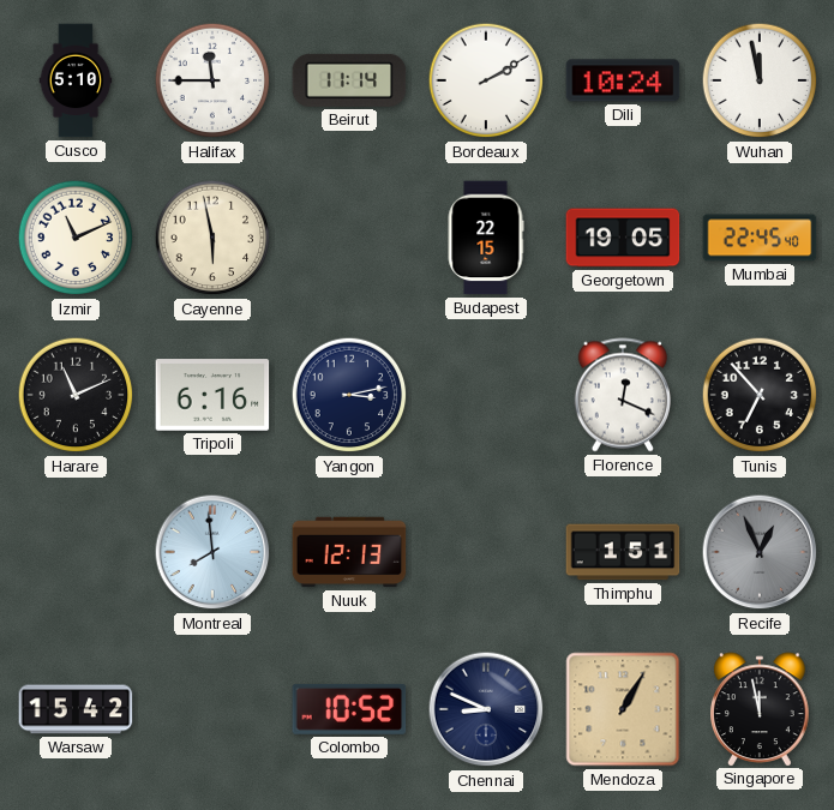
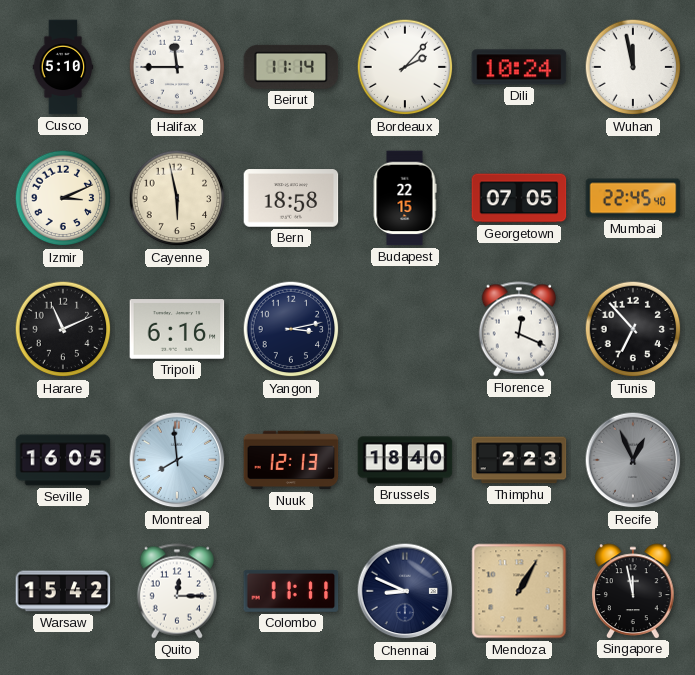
Bordeaux: 2:10 -> 2:07 (405, 67)
Izmir: 11:11 -> 3:11 (63, 198)
Bern: none -> 18:58 (291, 198)
Georgetown: 19:05 -> 07:05 (519, 198)
Seville: none -> 16:05 (63, 460)
Brussels: none -> 18:40 (405, 460)
Thimphu: 1:51 -> 2:23 (519, 460)
Quito: none -> 12:15 (177, 591)
Colombo: 10:52 -> 11:11 (291, 591)
